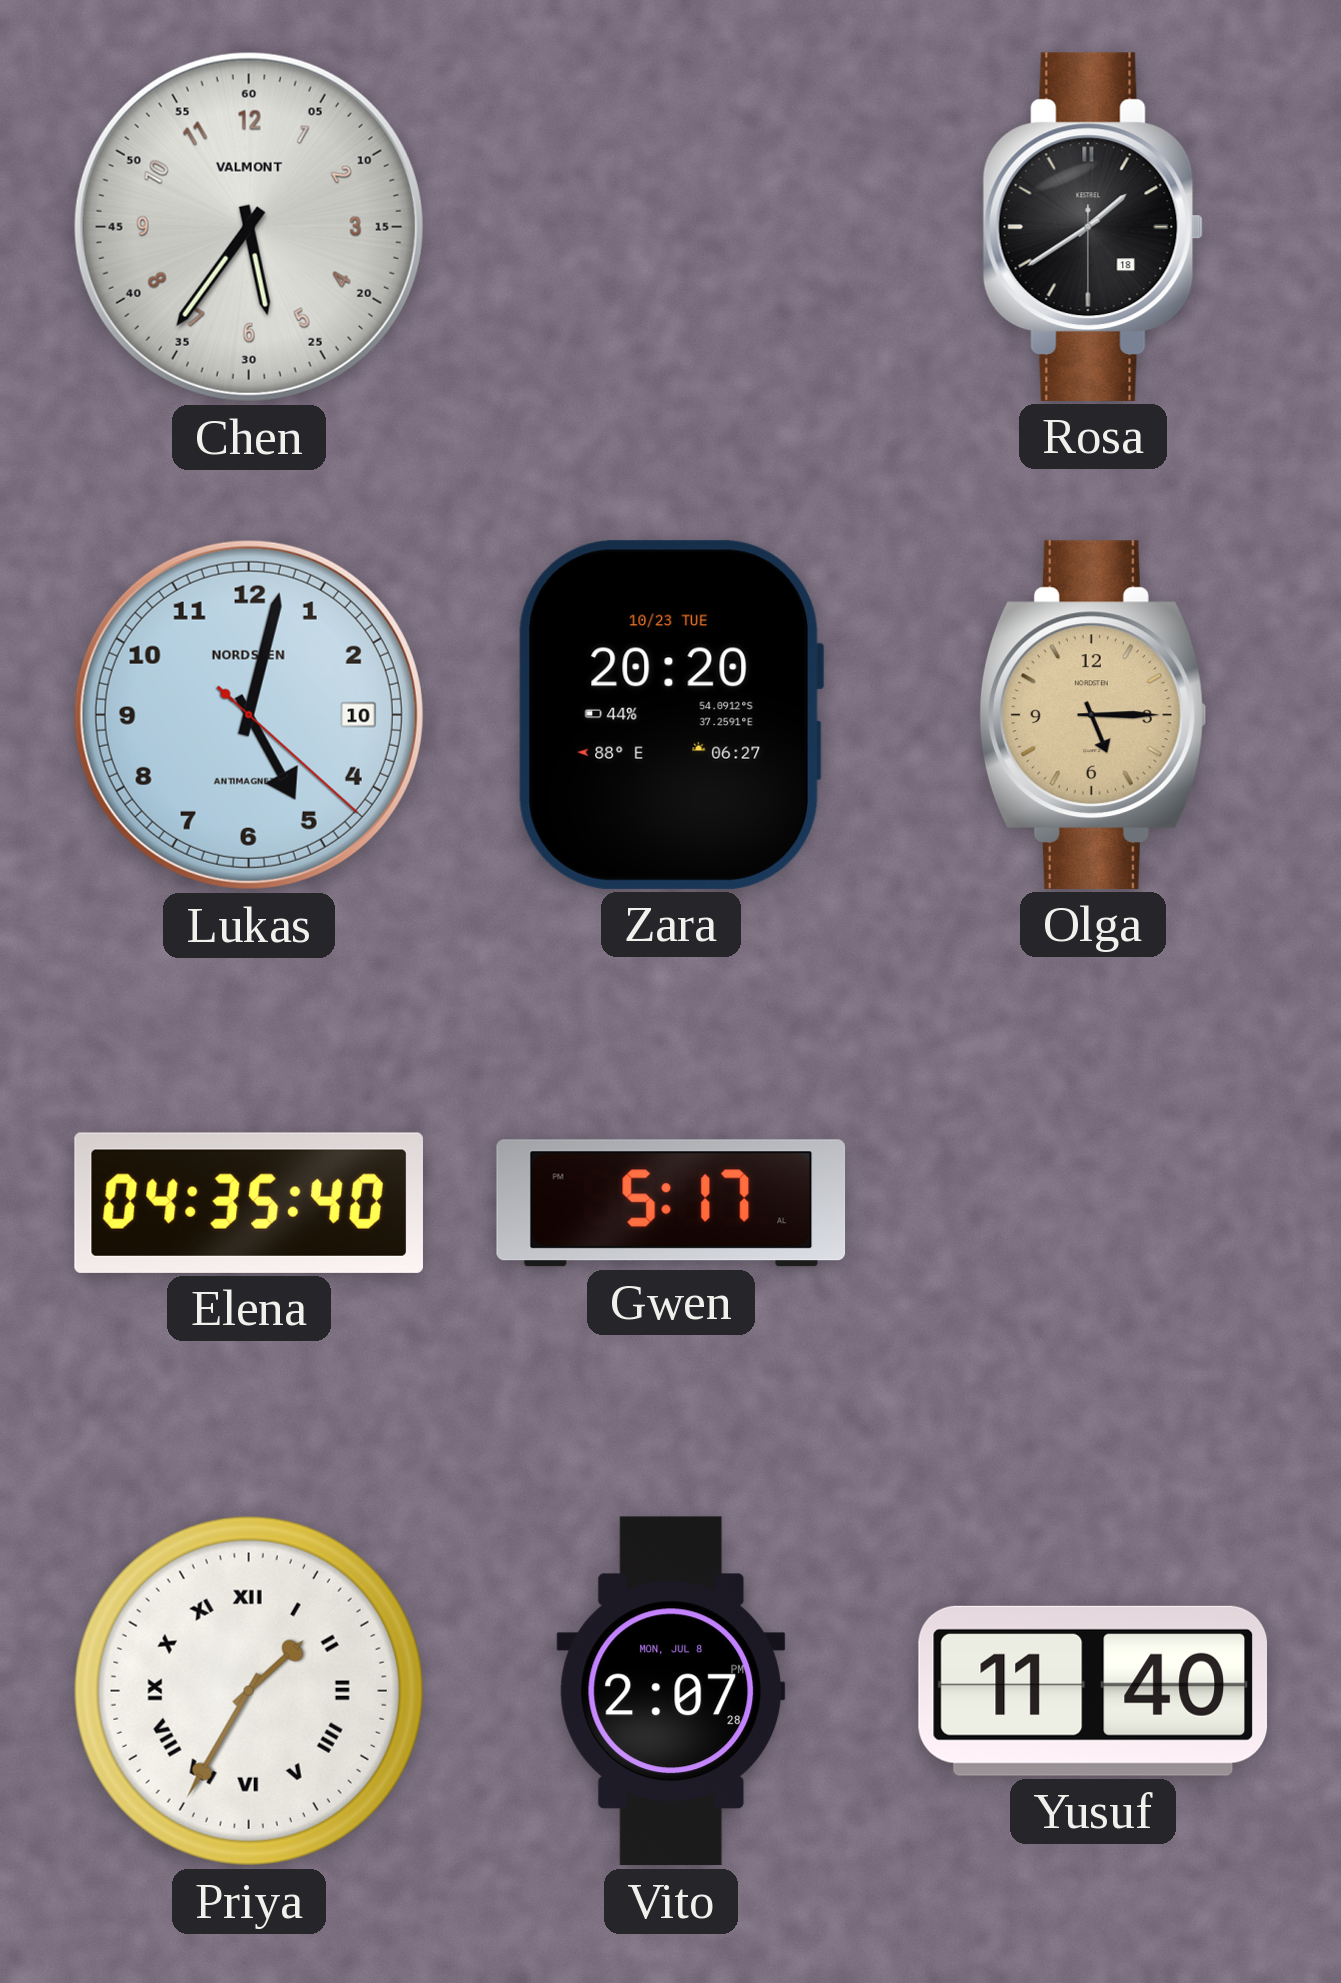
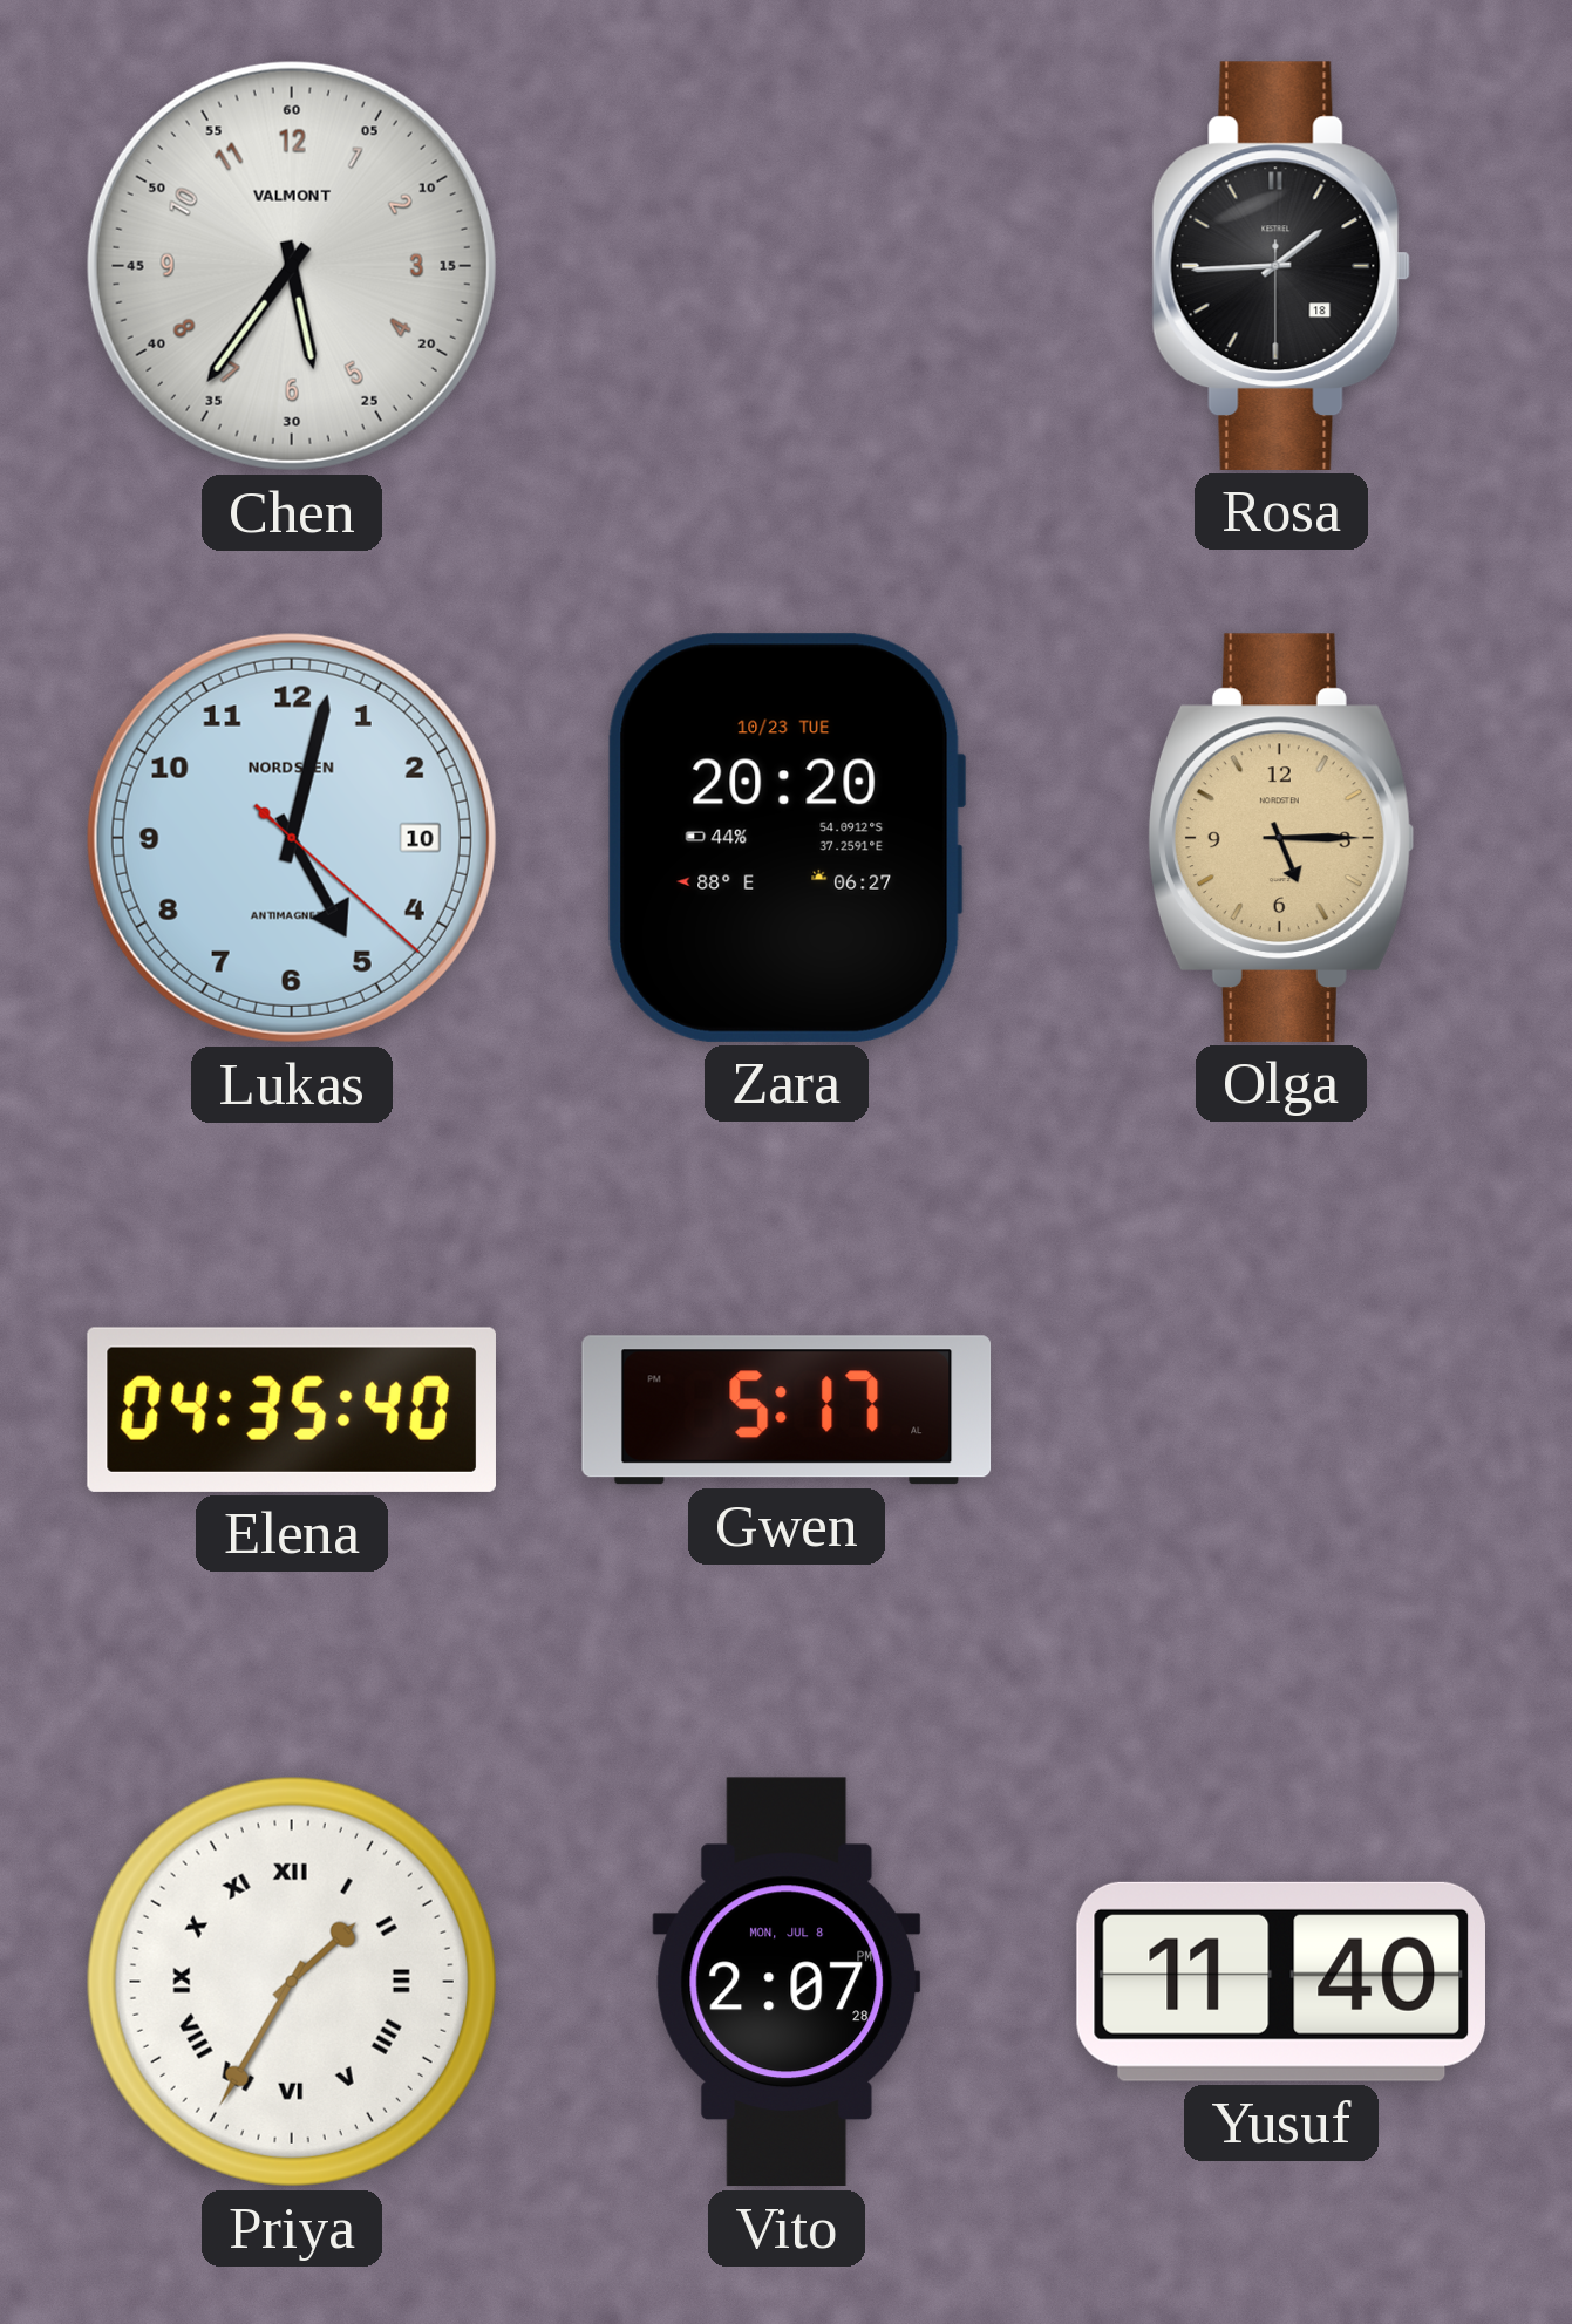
Rosa: 1:39 -> 1:44 (1281, 266)
